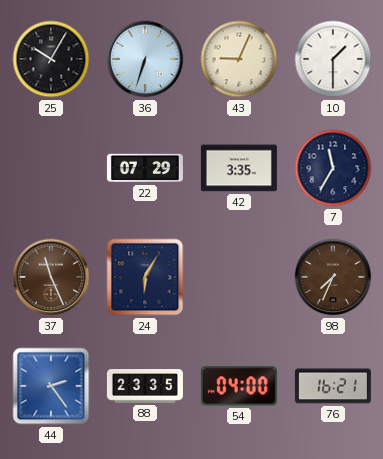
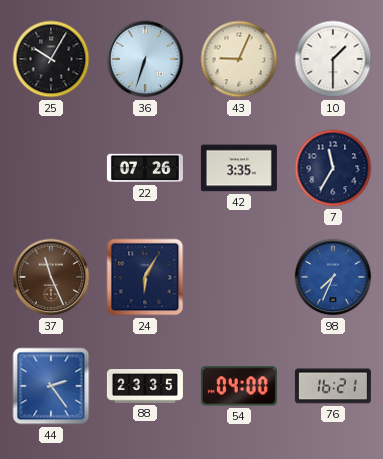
22: 07:29 -> 07:26 (145, 168)
98 dial: brown -> blue (333, 277)
